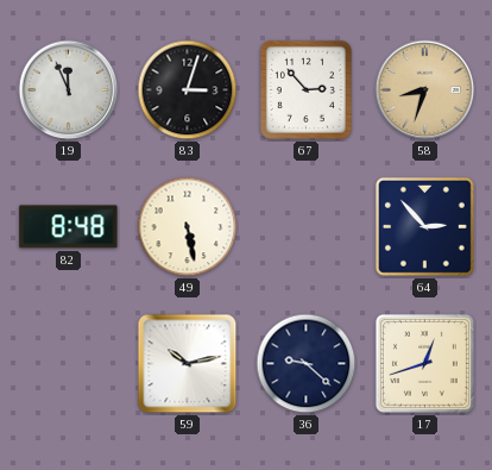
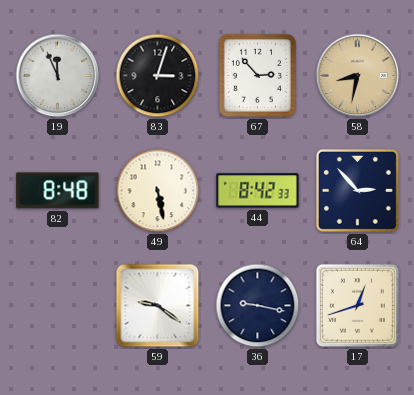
58: 8:33 -> 8:32 (358, 76)
44: none -> 8:42 (258, 191)
59: 10:13 -> 9:21 (158, 306)
36: 9:22 -> 9:17 (258, 306)
